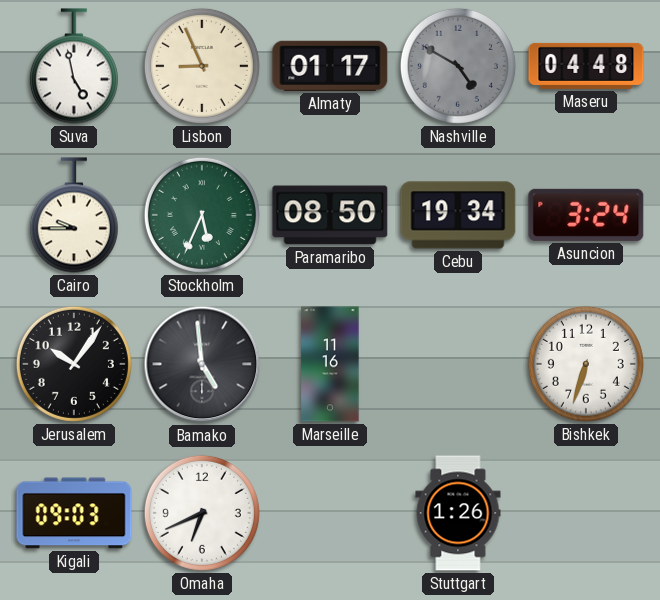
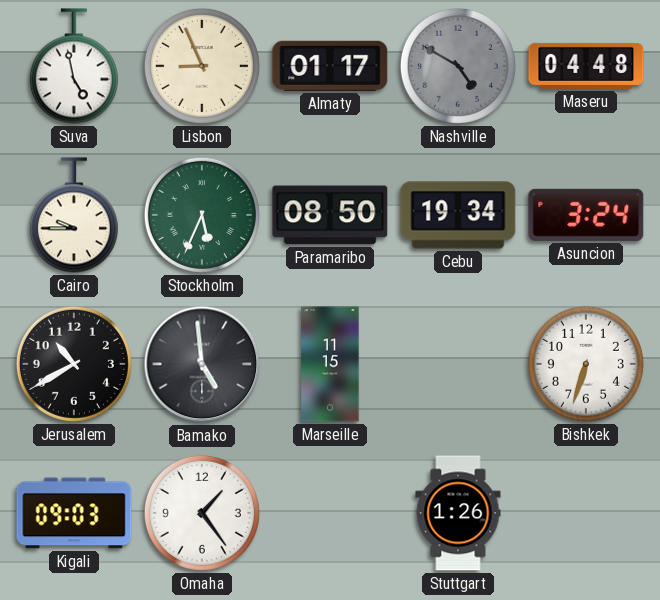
Jerusalem: 10:06 -> 10:40 (74, 364)
Marseille: 11:16 -> 11:15 (330, 364)
Omaha: 6:41 -> 1:24 (202, 513)
